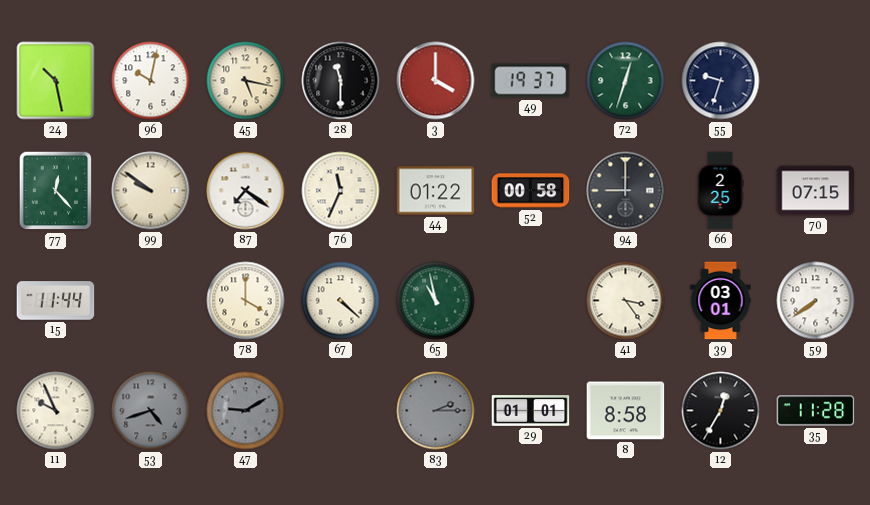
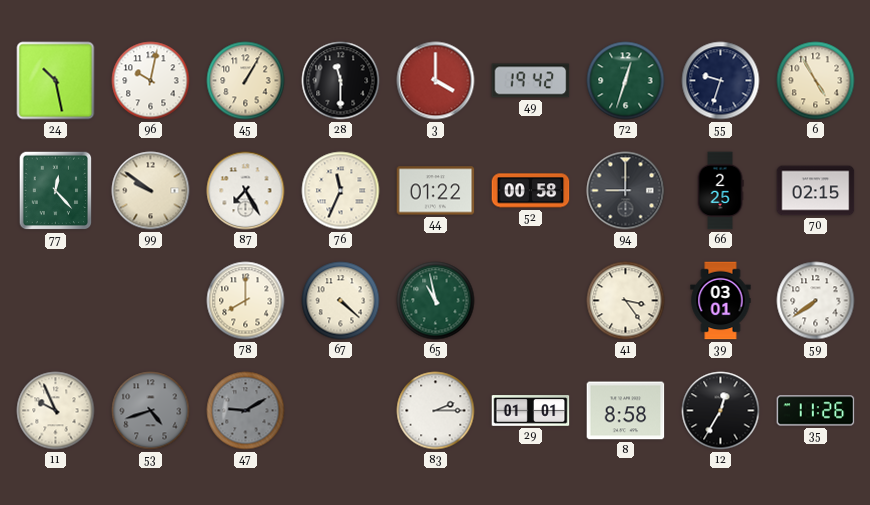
45: 5:17 -> 1:05 (246, 81)
49: 19:37 -> 19:42 (531, 81)
6: none -> 4:55 (816, 81)
87: 7:21 -> 7:25 (246, 191)
70: 07:15 -> 02:15 (816, 191)
15: 11:44 -> none (56, 301)
78: 4:00 -> 8:00 (246, 301)
83 dial: grey -> white (436, 411)
35: 11:28 -> 11:26 (816, 411)
